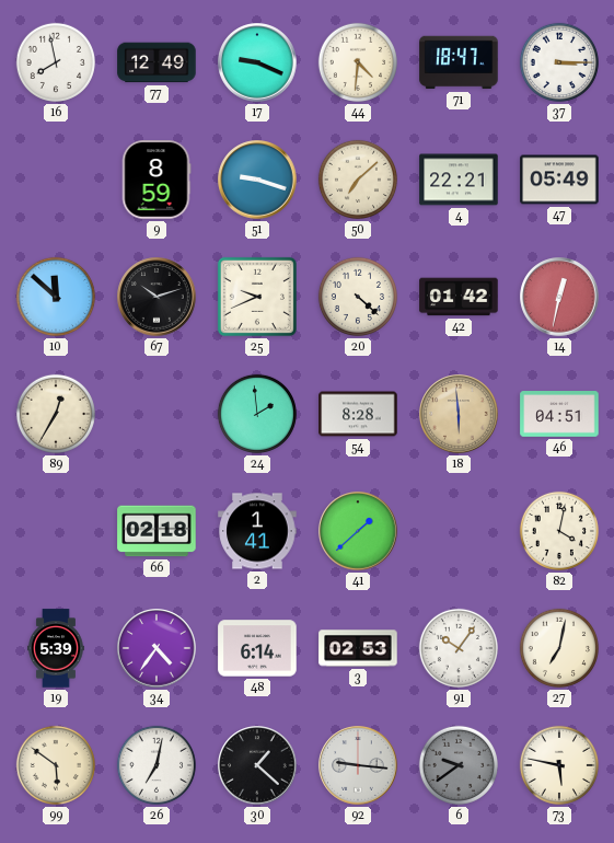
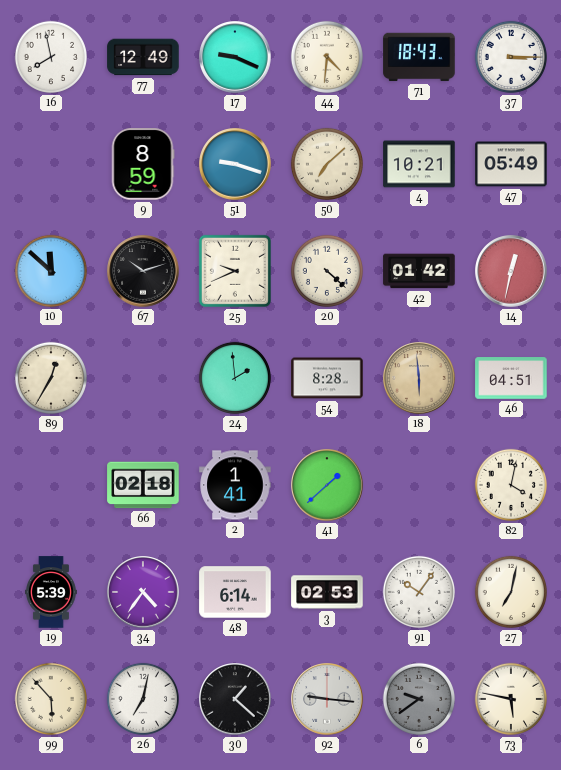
71: 18:47 -> 18:43 (419, 57)
4: 22:21 -> 10:21 (419, 164)
99: 5:51 -> 5:53 (51, 699)
